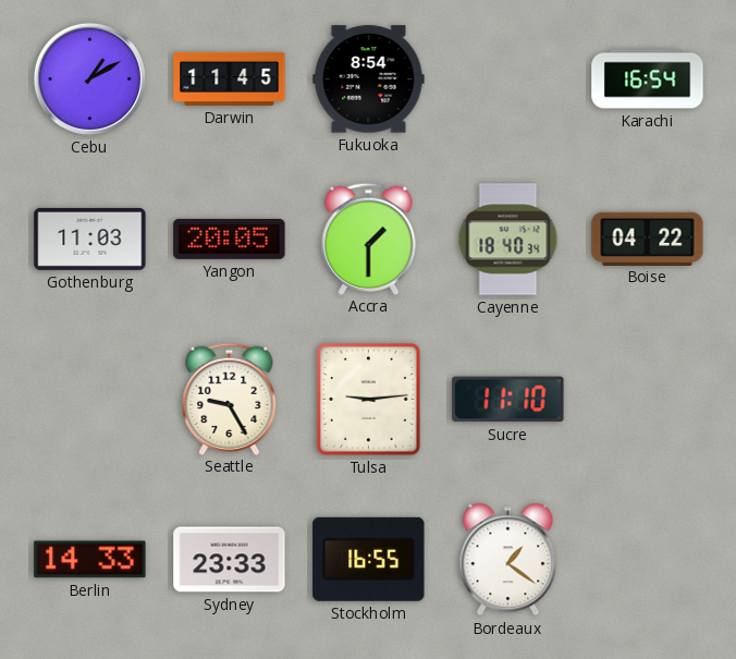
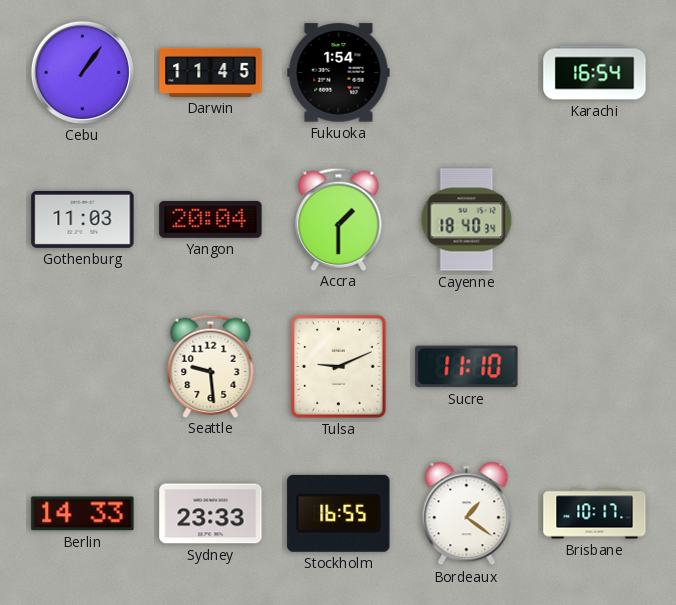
Cebu: 1:10 -> 1:06 (82, 72)
Fukuoka: 8:54 -> 1:54 (339, 73)
Yangon: 20:05 -> 20:04 (211, 219)
Boise: 04:22 -> none (648, 239)
Seattle: 9:25 -> 9:29 (211, 366)
Tulsa: 9:14 -> 9:11 (339, 367)
Brisbane: none -> 10:17 (595, 514)
